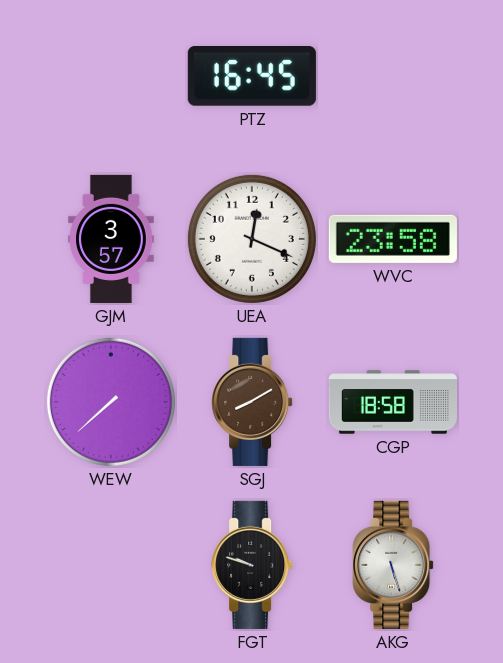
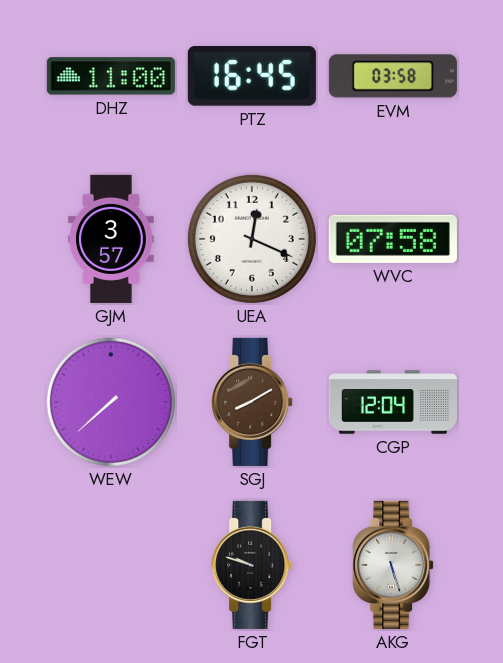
DHZ: none -> 11:00 (111, 76)
EVM: none -> 03:58 (393, 76)
WVC: 23:58 -> 07:58 (393, 239)
CGP: 18:58 -> 12:04 (393, 402)
